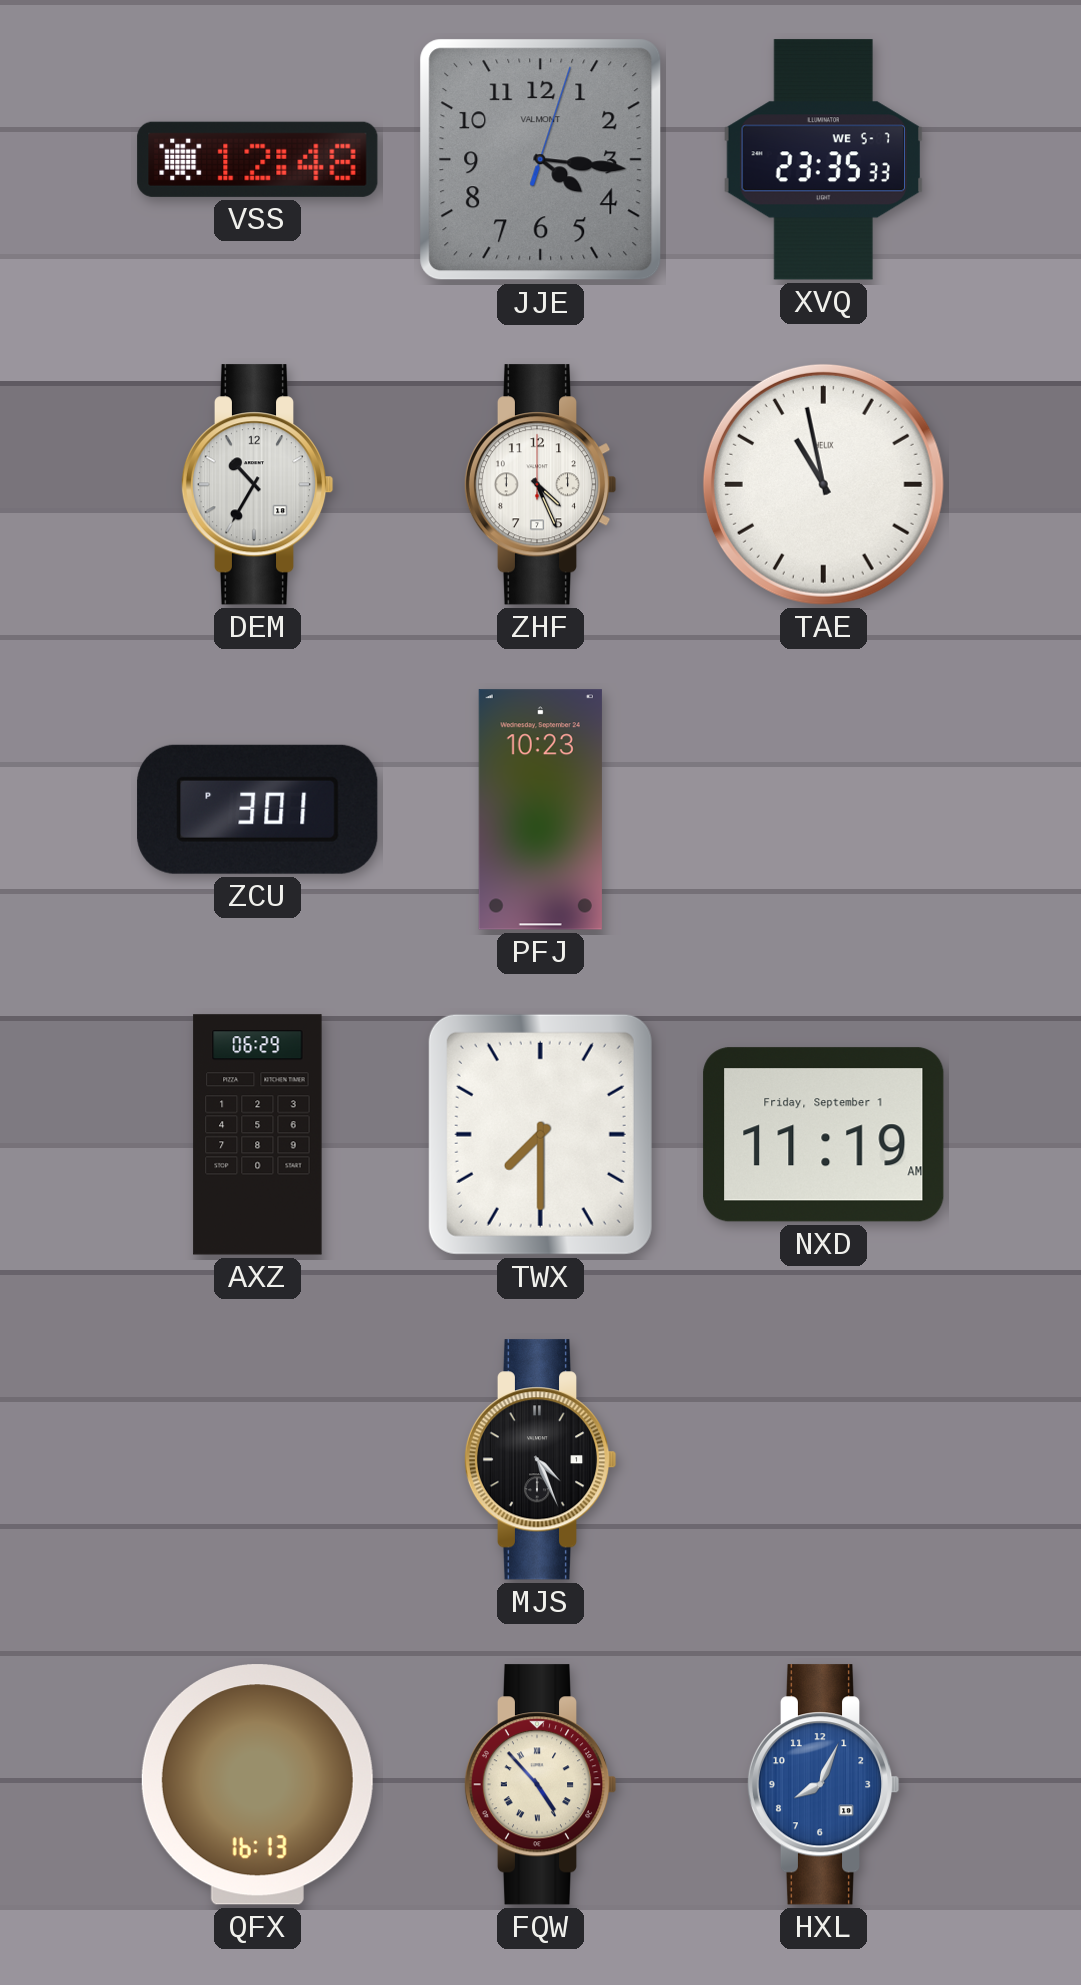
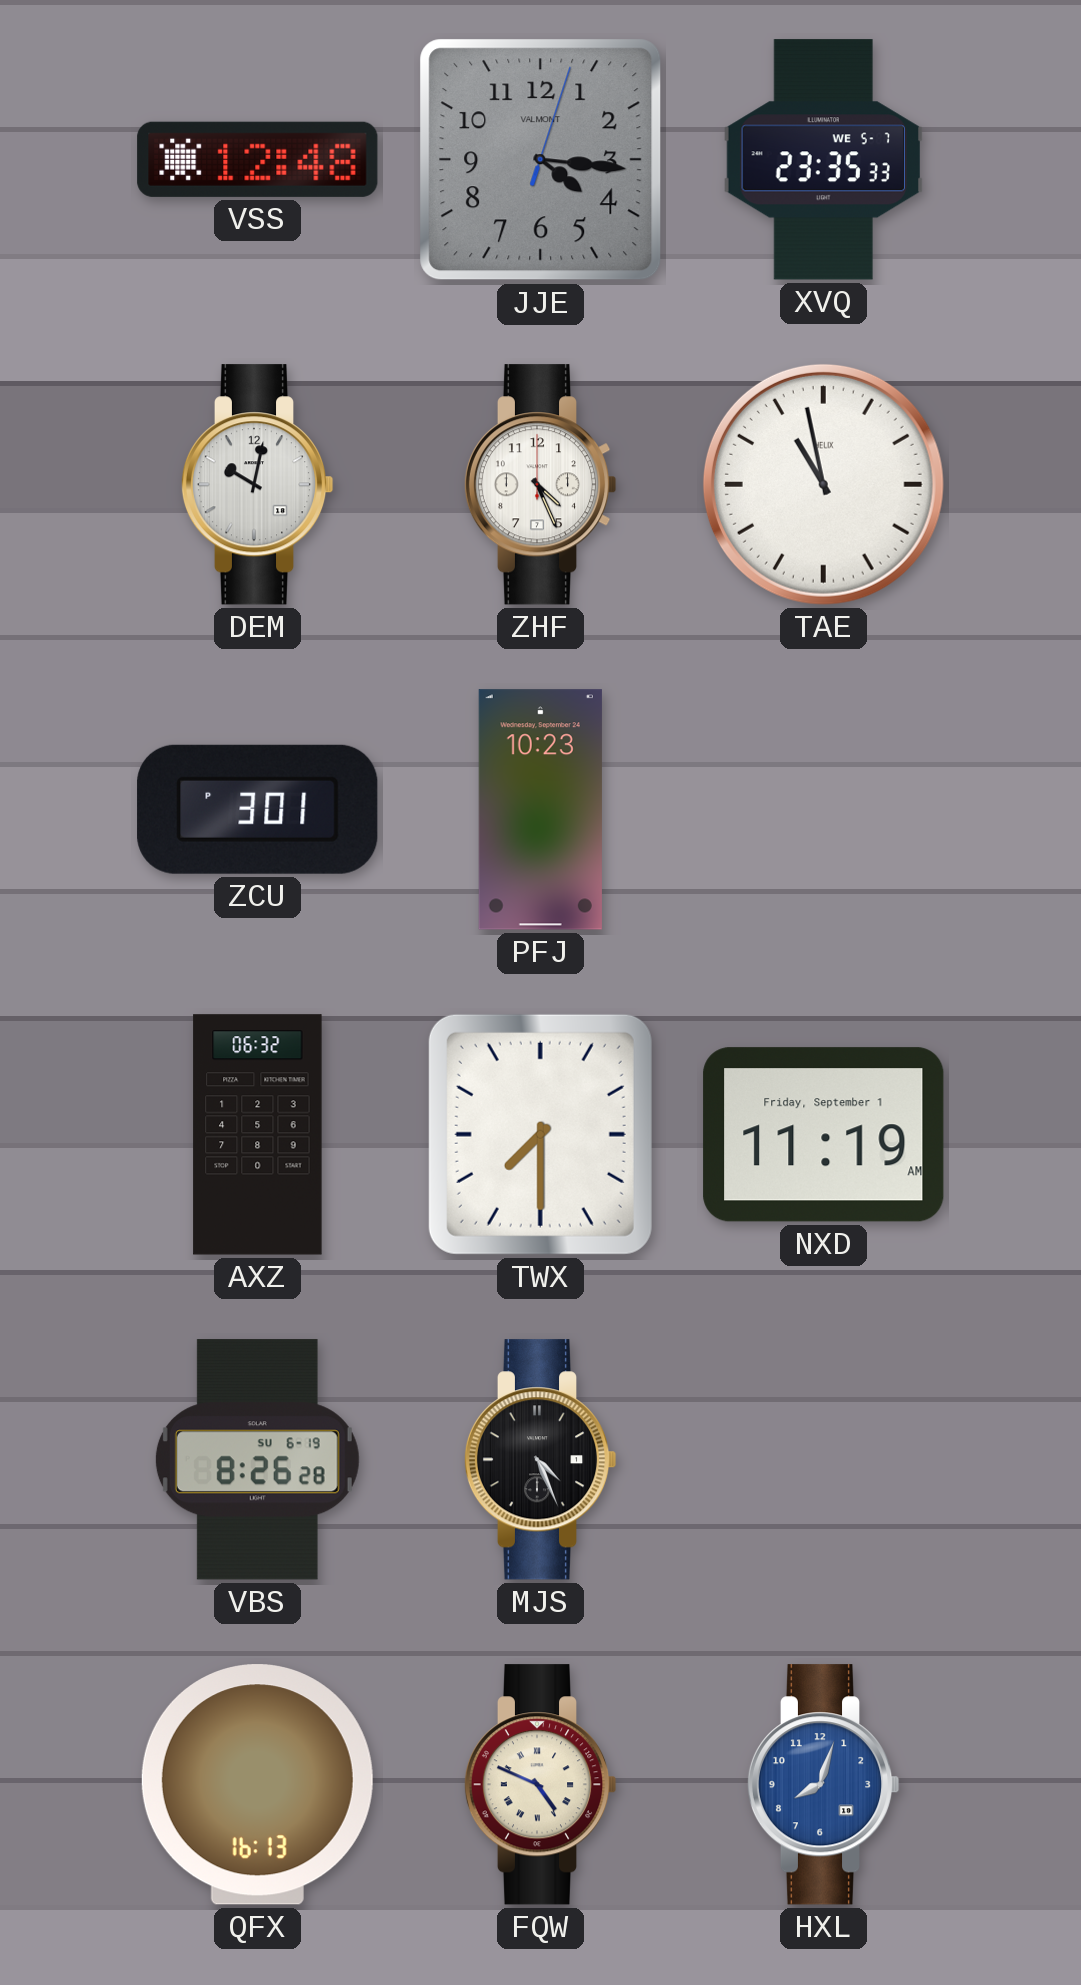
DEM: 10:35 -> 10:02 (257, 485)
AXZ: 06:29 -> 06:32 (258, 1135)
VBS: none -> 8:26 (257, 1460)
FQW: 4:53 -> 4:49 (540, 1785)
HXL: 8:04 -> 8:03 (823, 1785)
